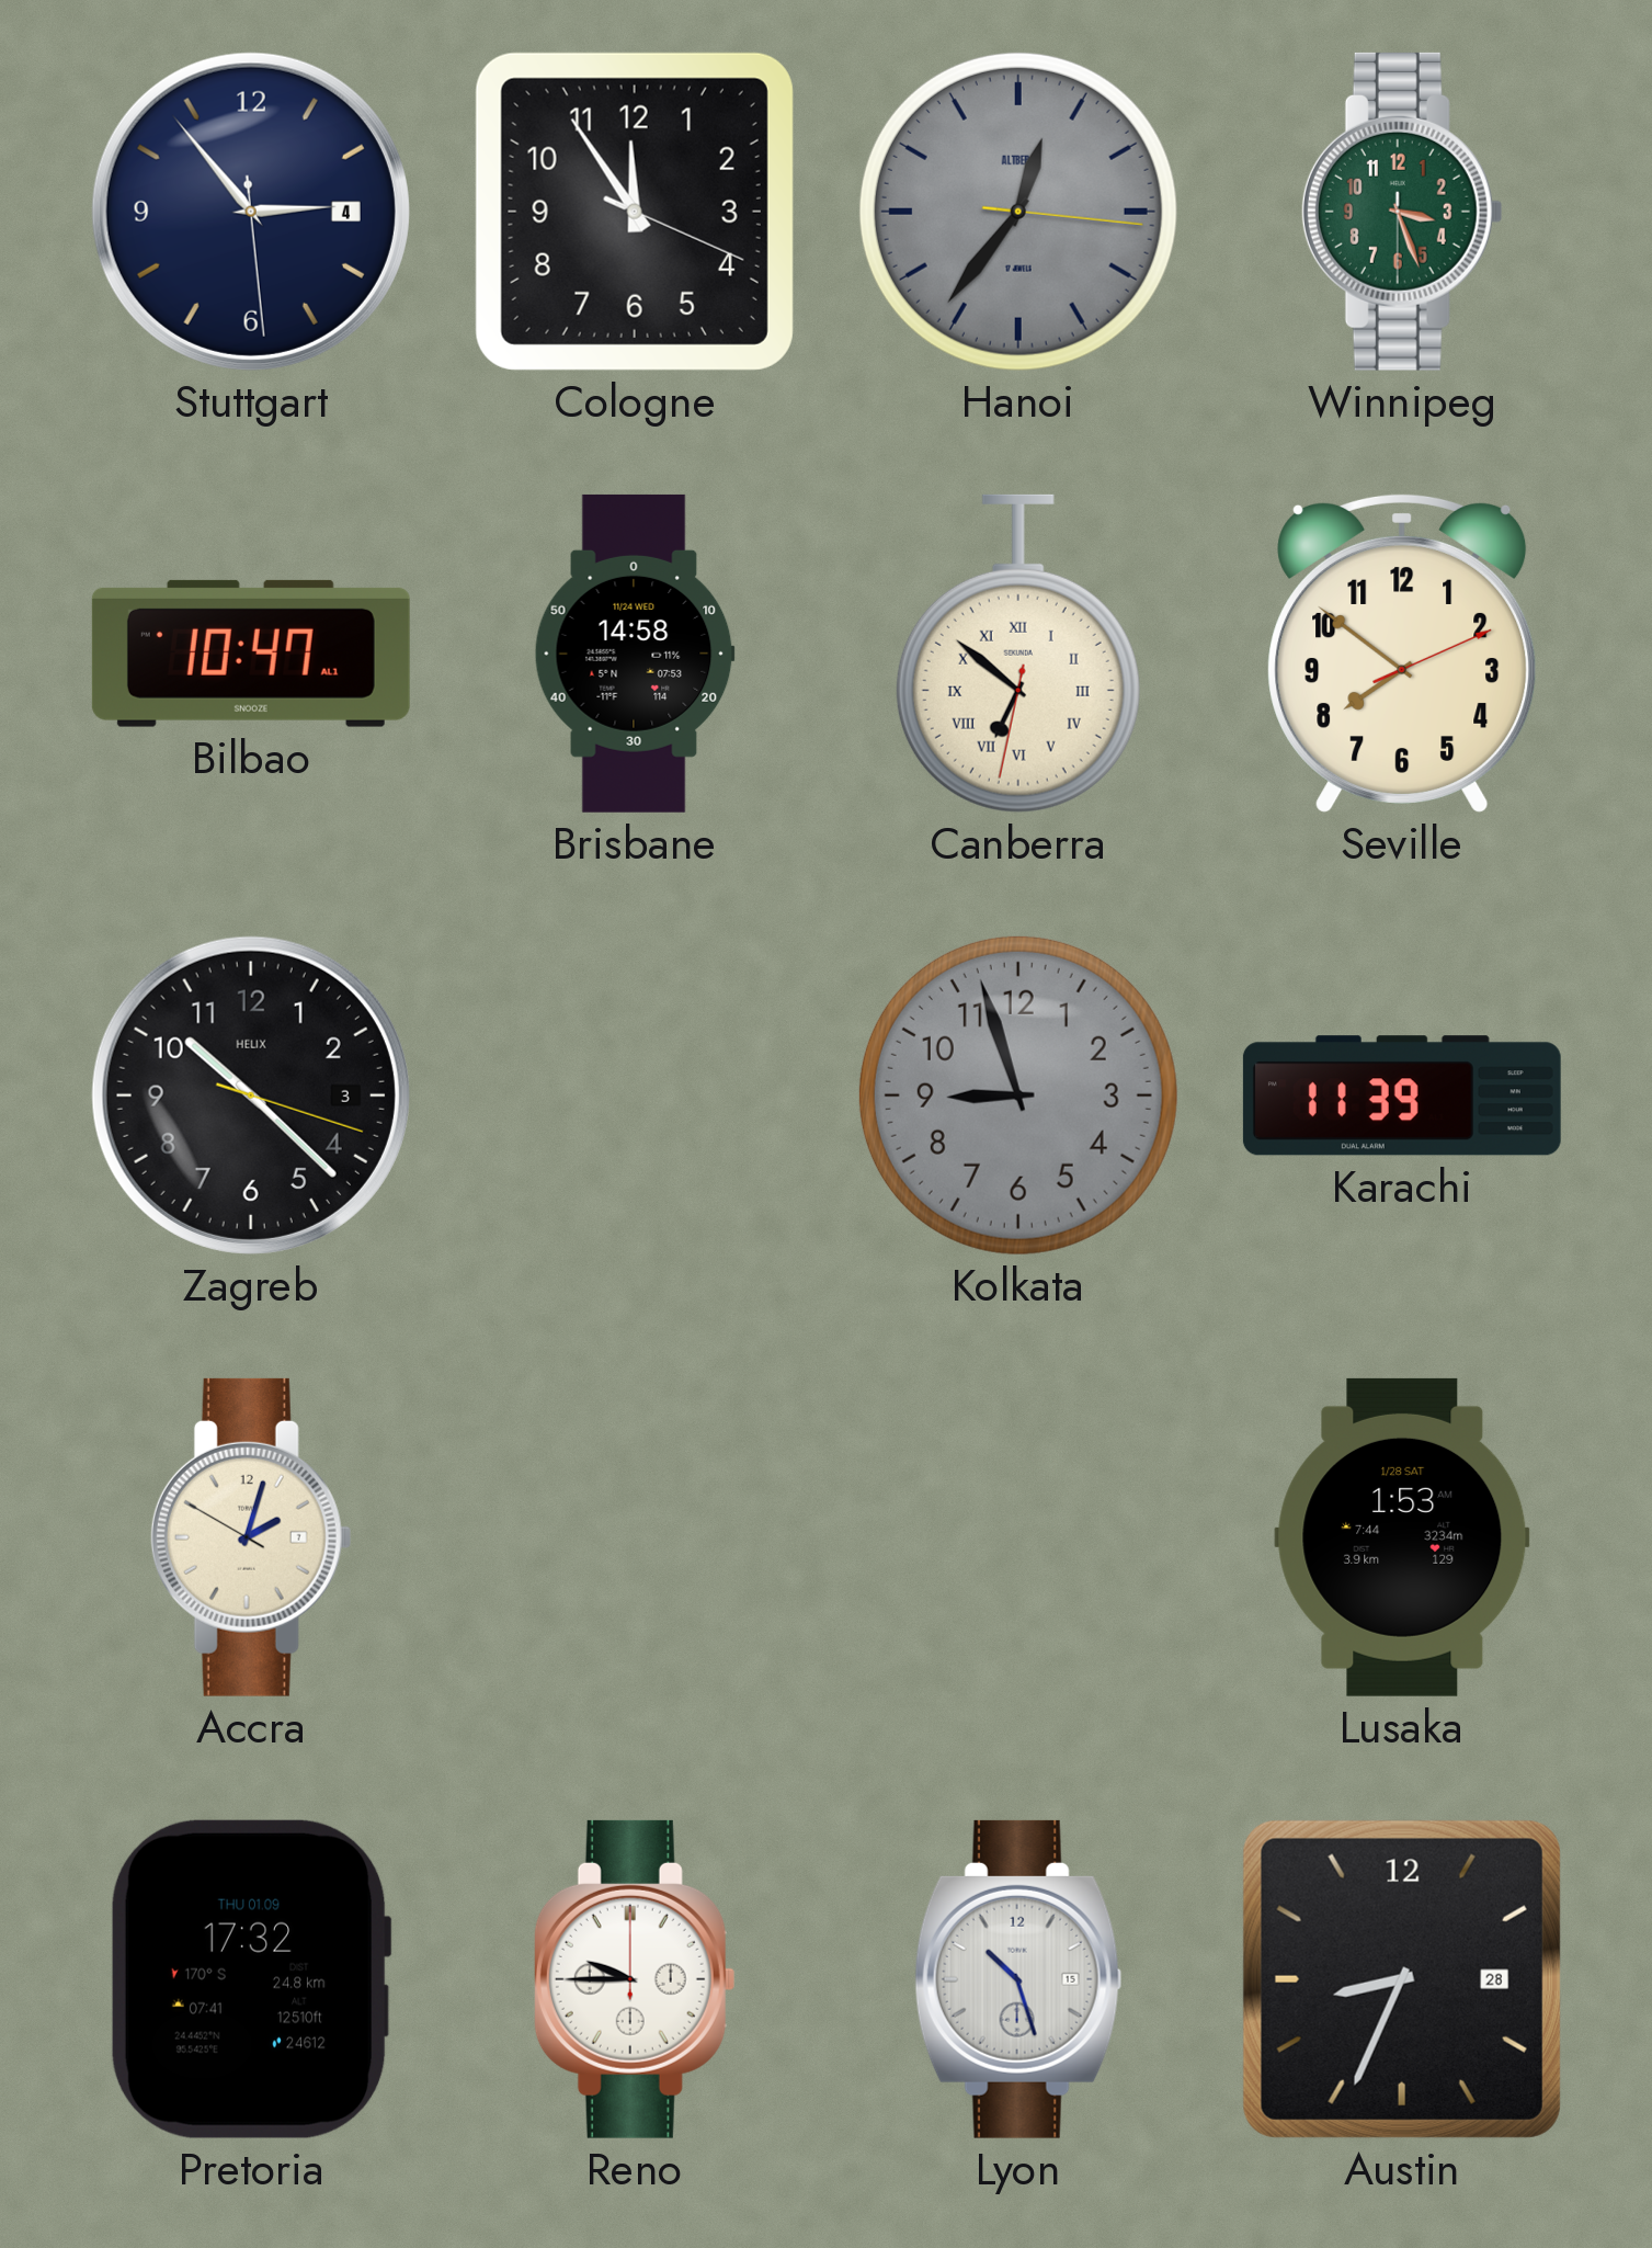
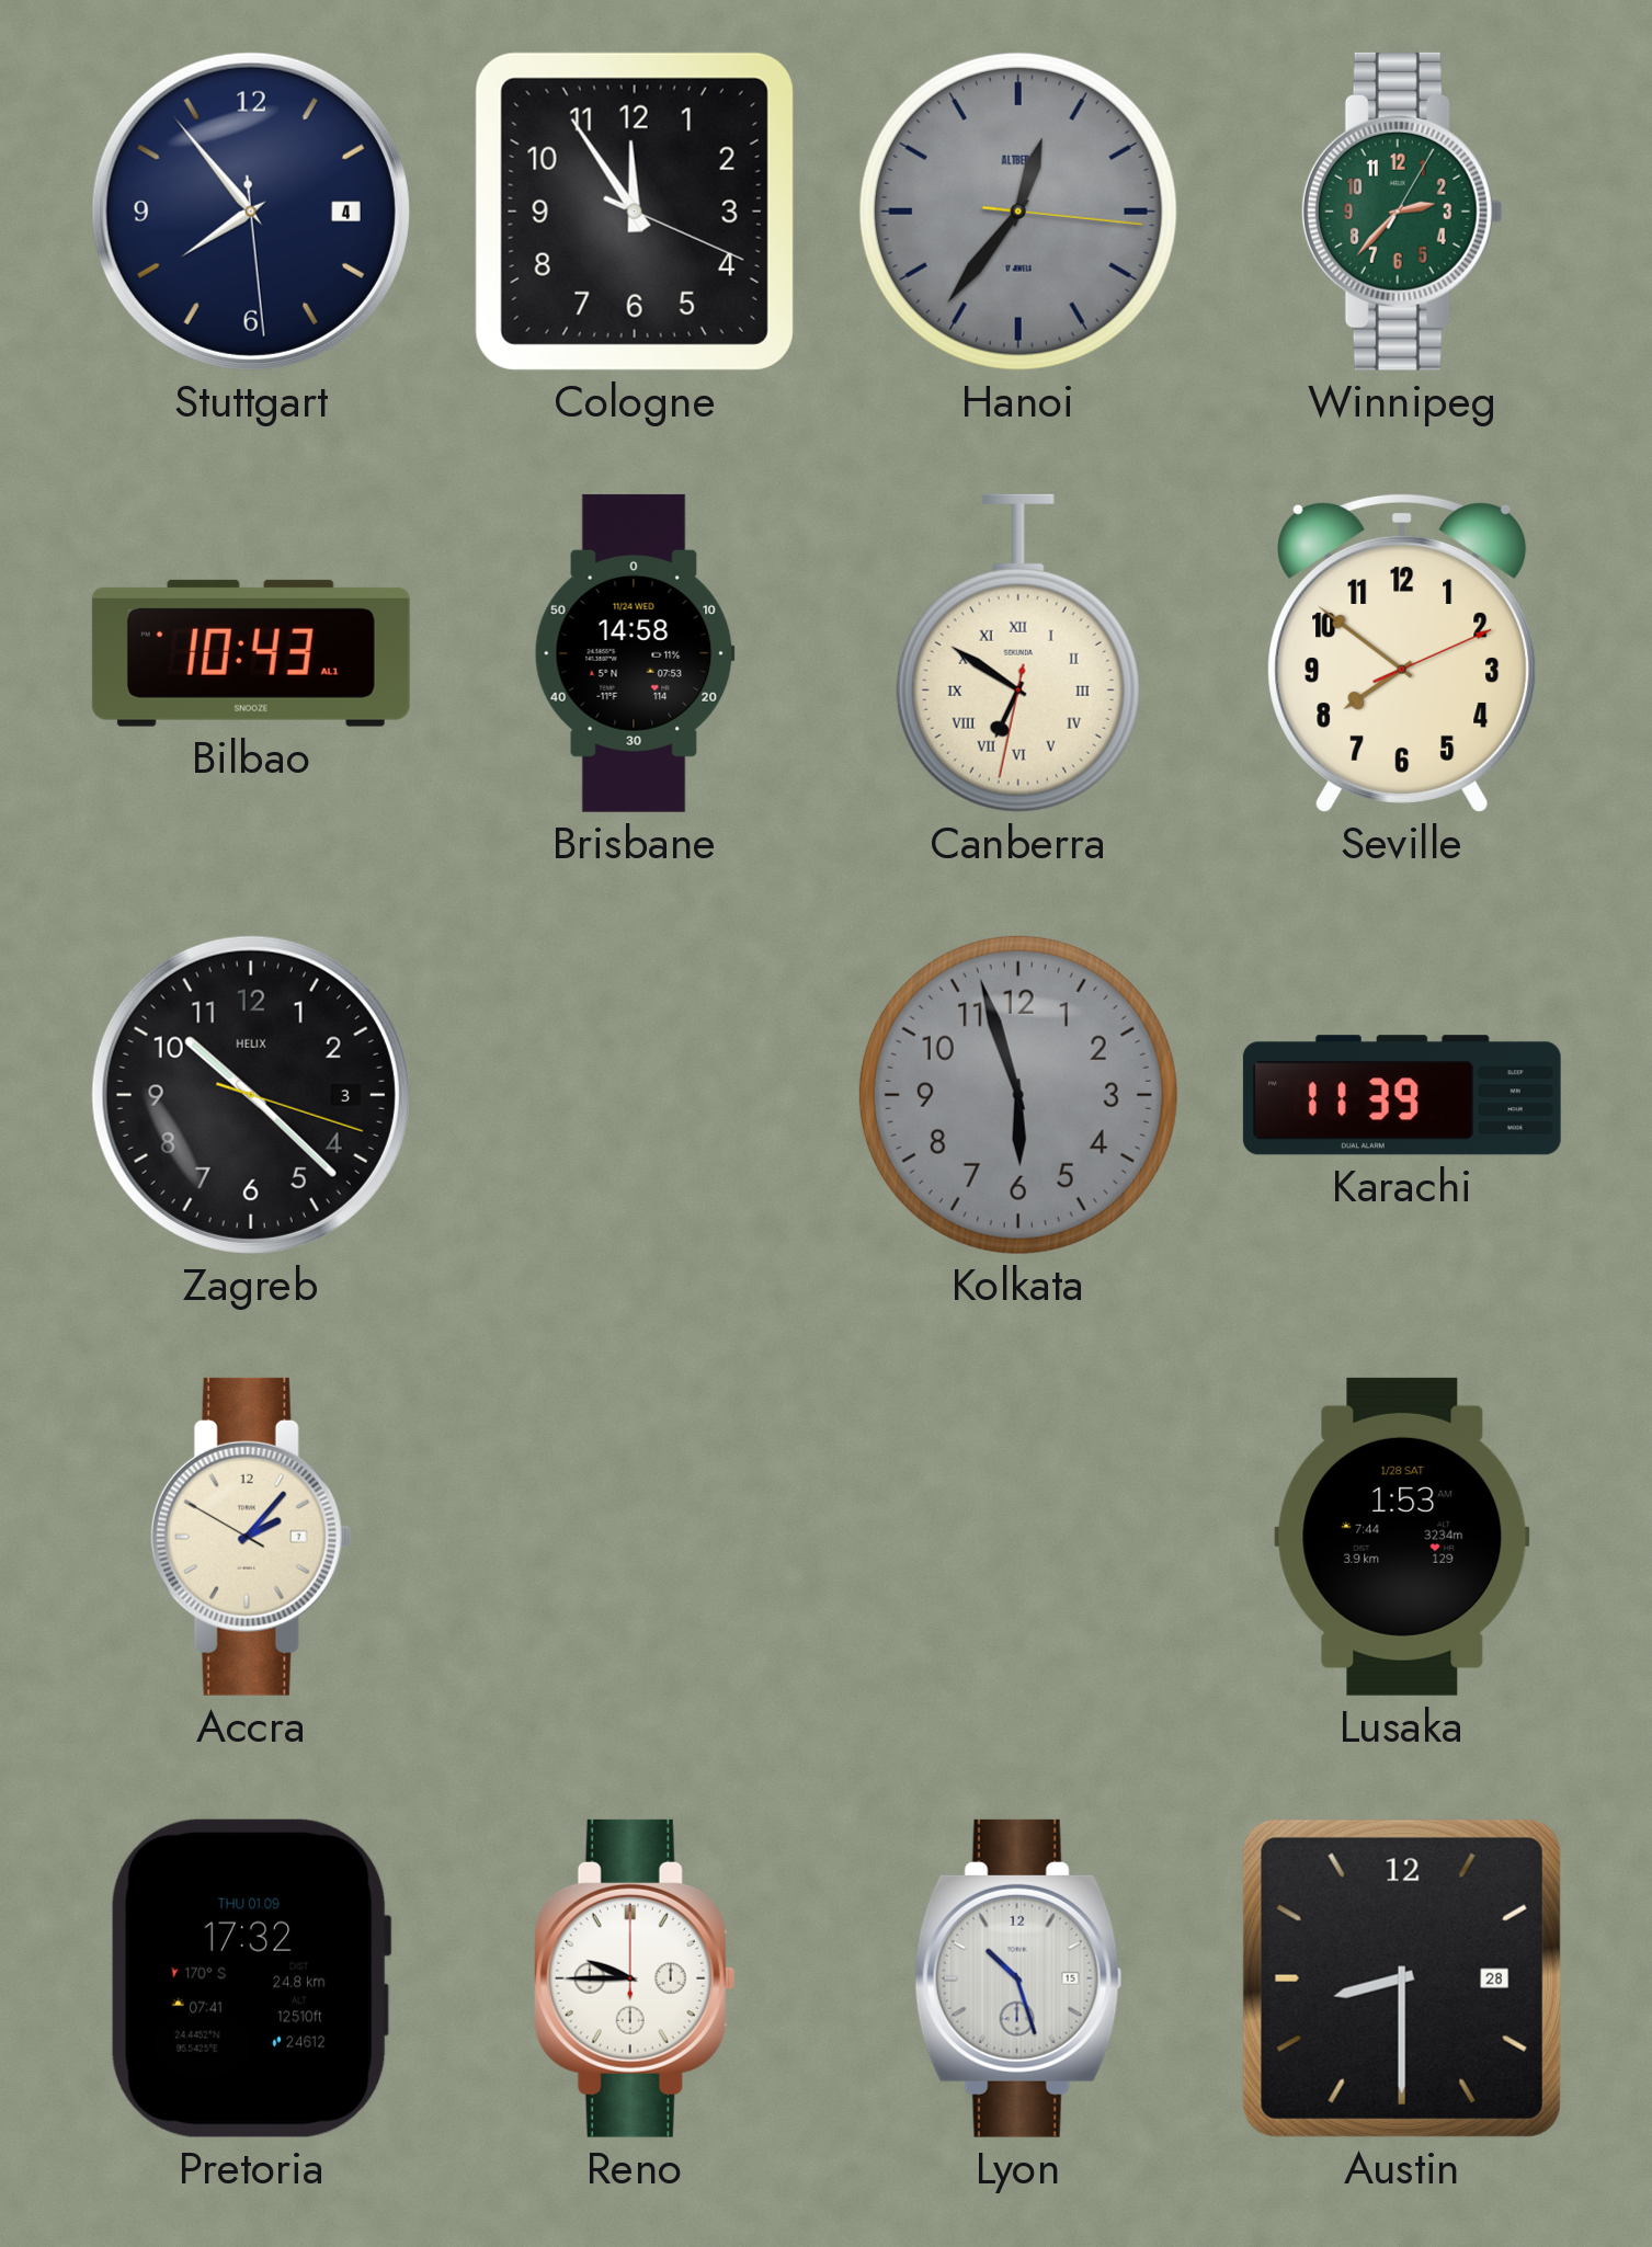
Stuttgart: 2:53 -> 7:53 (251, 212)
Winnipeg: 3:26 -> 2:37 (1402, 212)
Bilbao: 10:47 -> 10:43 (251, 653)
Canberra: 6:51 -> 6:50 (1018, 653)
Kolkata: 8:57 -> 5:57 (1018, 1095)
Accra: 2:02 -> 2:06 (251, 1537)
Austin: 8:34 -> 8:30 (1402, 1978)
